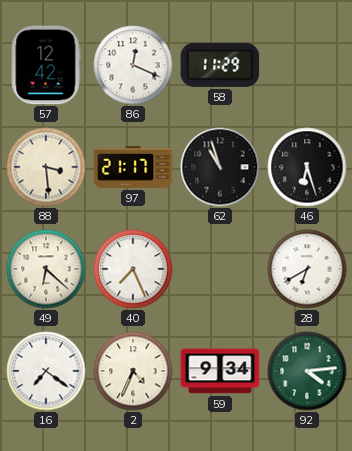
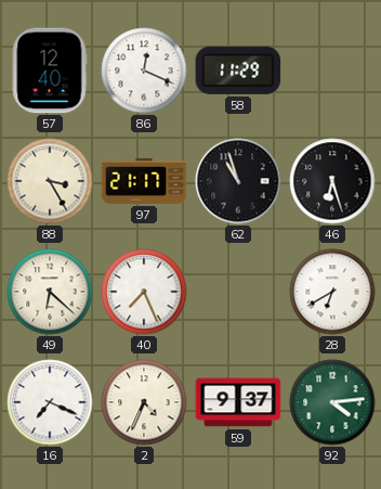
57: 12:42 -> 12:40 (50, 70)
88: 3:29 -> 3:25 (50, 181)
16: 7:21 -> 7:19 (50, 402)
59: 9:34 -> 9:37 (238, 402)
